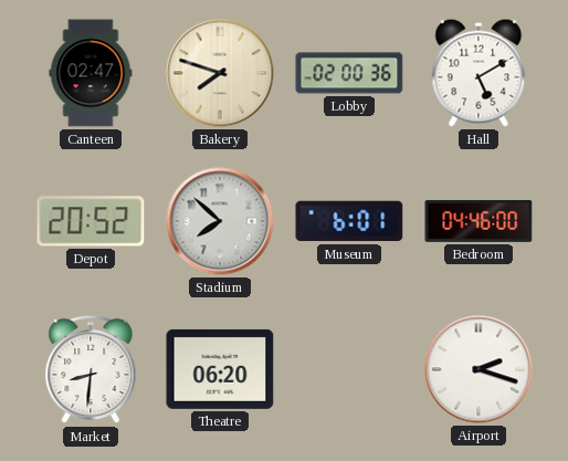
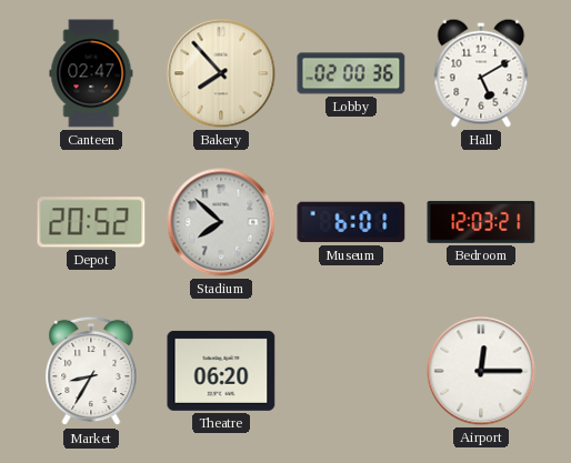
Bakery: 7:48 -> 7:53 (221, 73)
Bedroom: 04:46 -> 12:03 (481, 222)
Market: 8:31 -> 8:35 (91, 371)
Airport: 2:18 -> 12:15 (481, 371)
